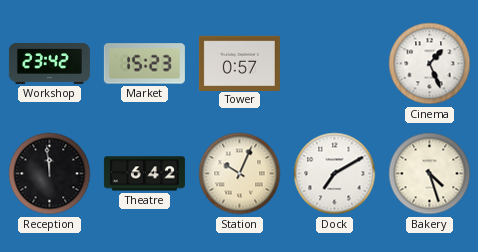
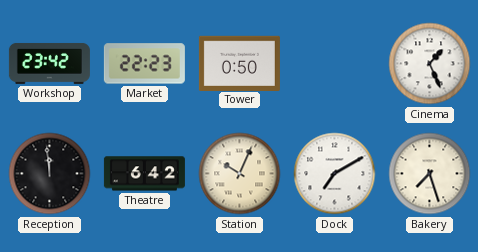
Market: 15:23 -> 22:23 (144, 64)
Tower: 0:57 -> 0:50 (239, 63)
Bakery: 4:27 -> 7:27 (430, 174)
